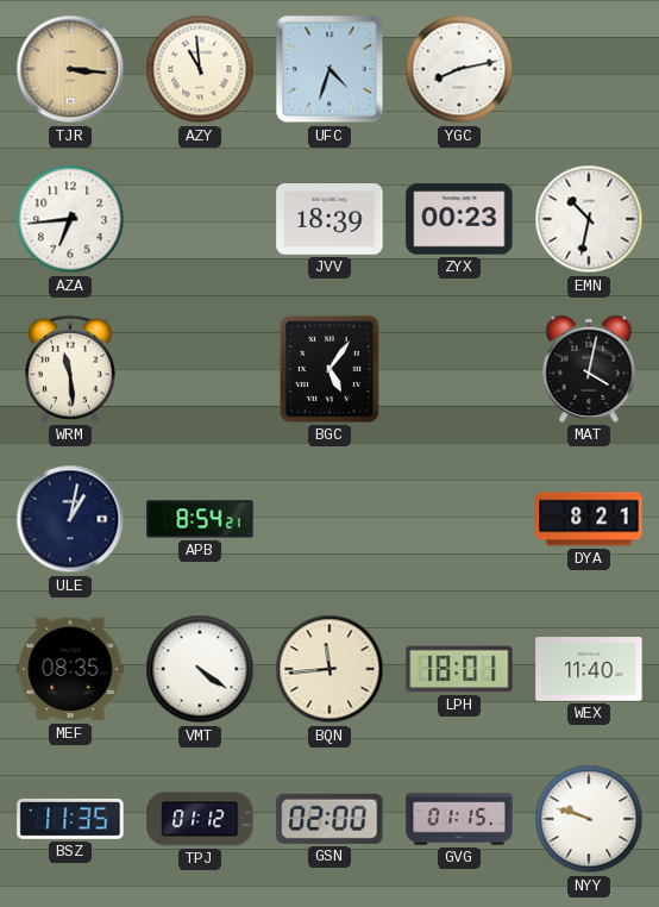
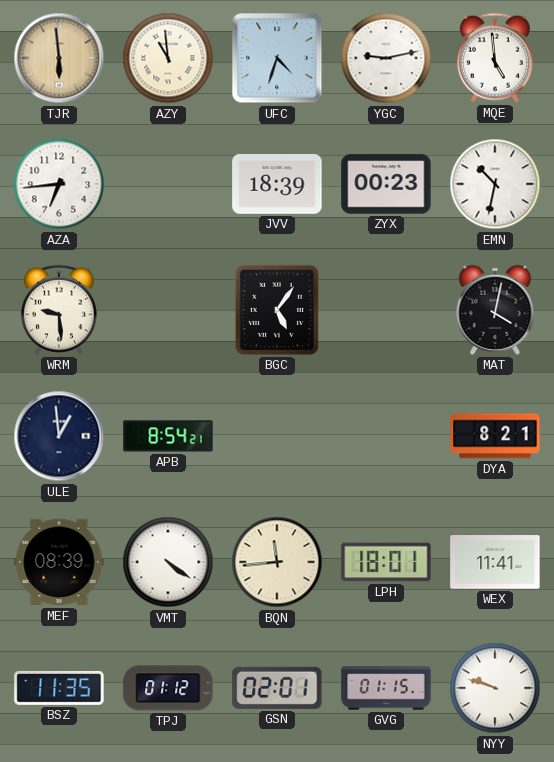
TJR: 3:16 -> 5:59 (59, 58)
YGC: 8:13 -> 9:13 (386, 58)
MQE: none -> 4:59 (495, 58)
WRM: 11:29 -> 9:29 (59, 310)
ULE: 1:02 -> 12:59 (59, 436)
MEF: 08:35 -> 08:39 (59, 562)
WEX: 11:40 -> 11:41 (495, 562)
GSN: 02:00 -> 02:01 (277, 688)
